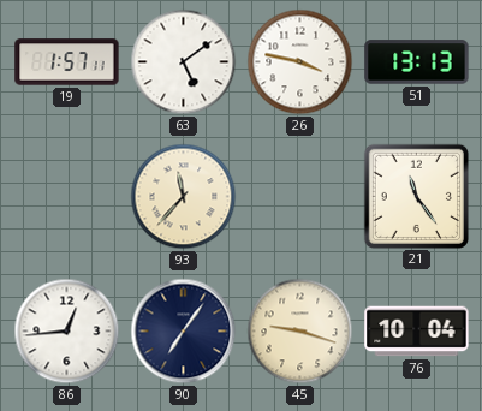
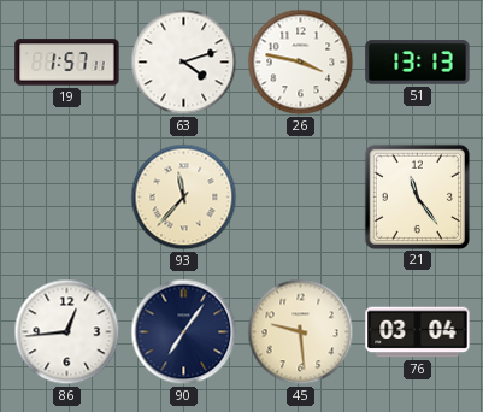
63: 5:09 -> 4:12 (184, 63)
45: 9:18 -> 9:29 (301, 332)
76: 10:04 -> 03:04 (418, 332)
